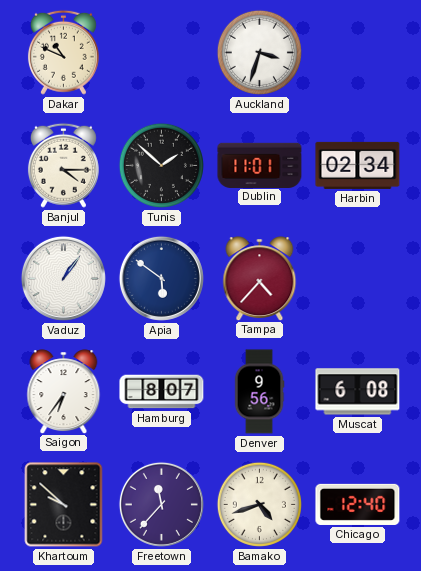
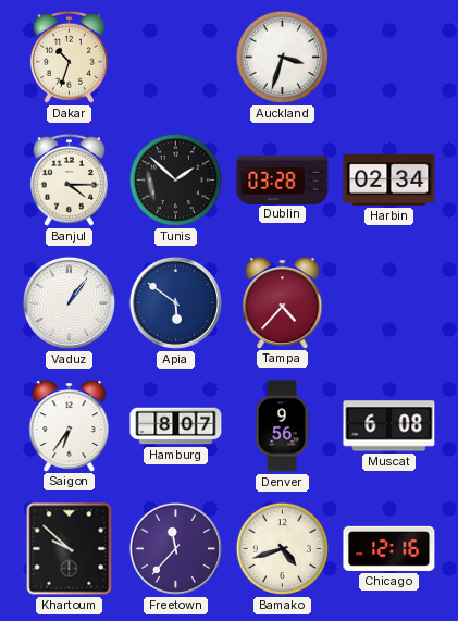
Dakar: 10:49 -> 10:33 (69, 57)
Dublin: 11:01 -> 03:28 (283, 179)
Chicago: 12:40 -> 12:16 (389, 548)
